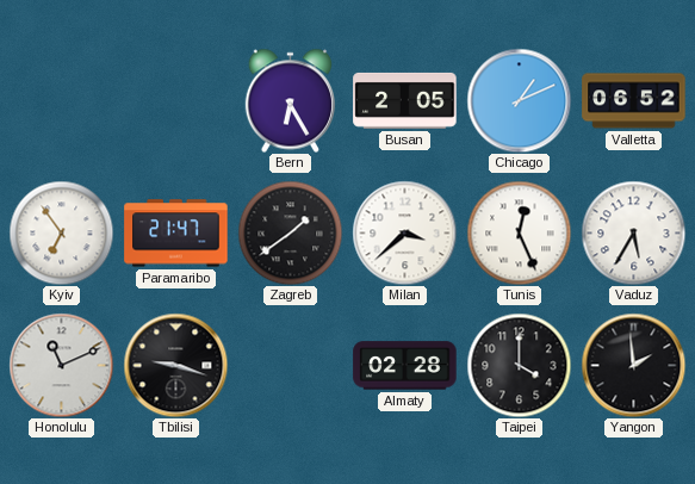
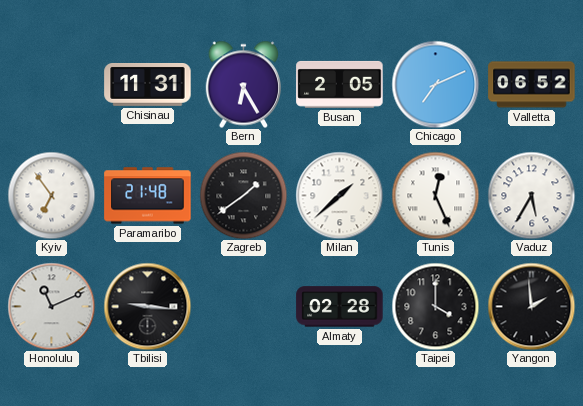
Chisinau: none -> 11:31 (148, 85)
Chicago: 1:11 -> 7:11 (435, 84)
Paramaribo: 21:47 -> 21:48 (148, 196)
Milan: 3:38 -> 1:38 (339, 195)
Tbilisi: 9:18 -> 9:16 (147, 306)
